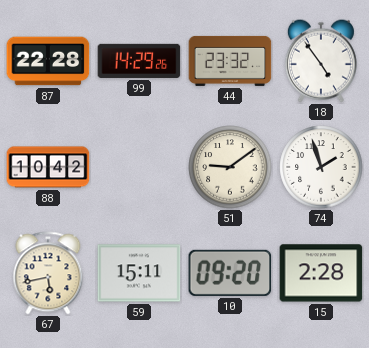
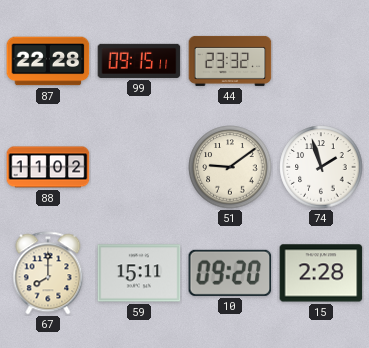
99: 14:29 -> 09:15 (139, 61)
18: 4:54 -> none (321, 61)
88: 10:42 -> 11:02 (48, 167)
67: 5:43 -> 8:00 (48, 273)
